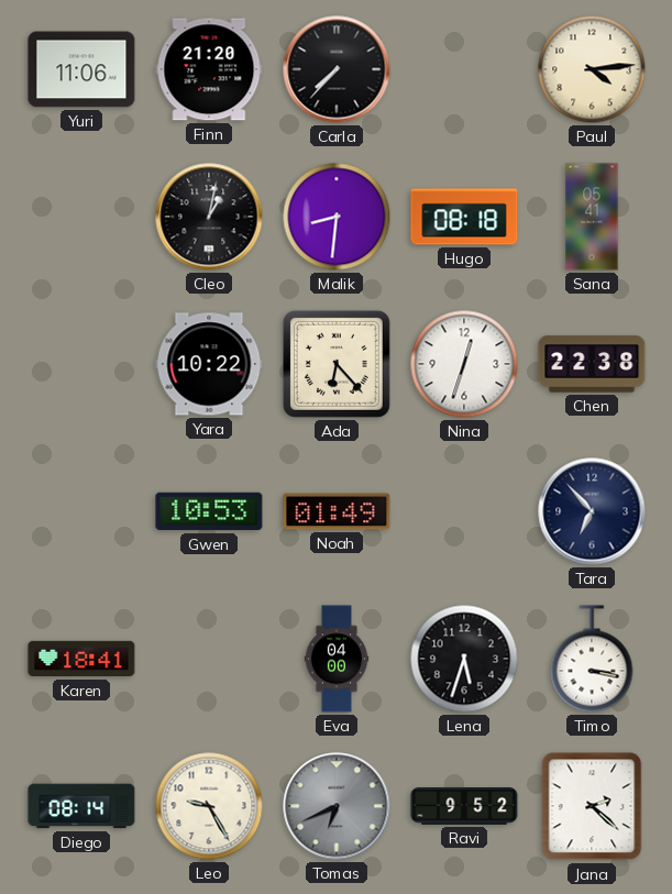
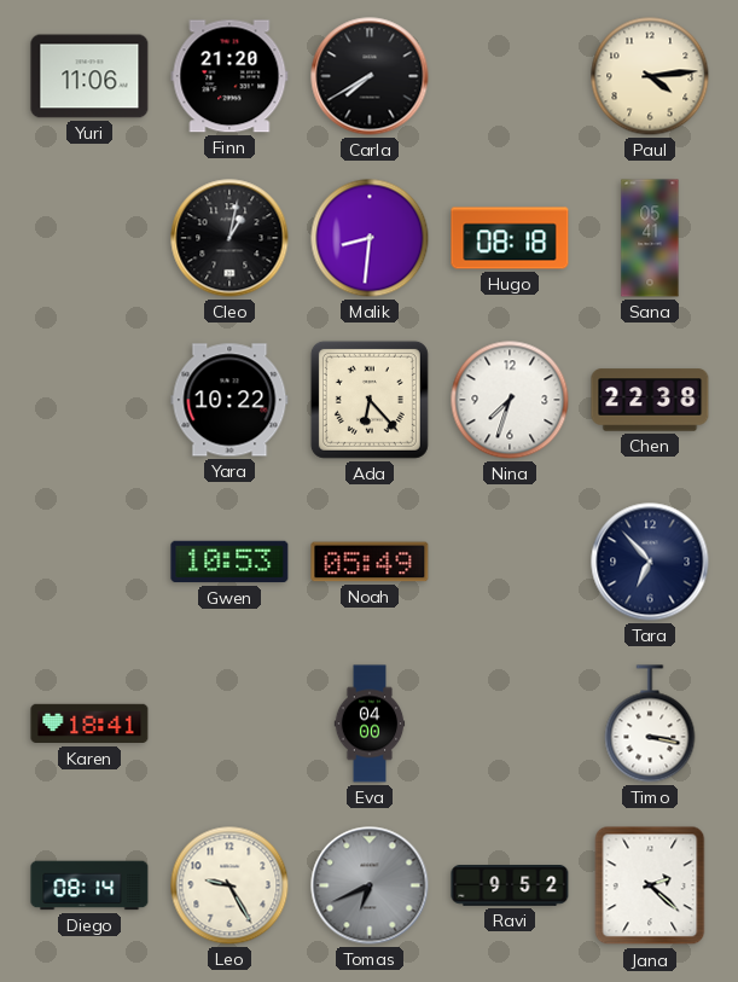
Carla: 7:37 -> 7:40 (370, 76)
Nina: 12:33 -> 7:33 (510, 400)
Noah: 01:49 -> 05:49 (370, 562)
Lena: 5:33 -> none (464, 659)
